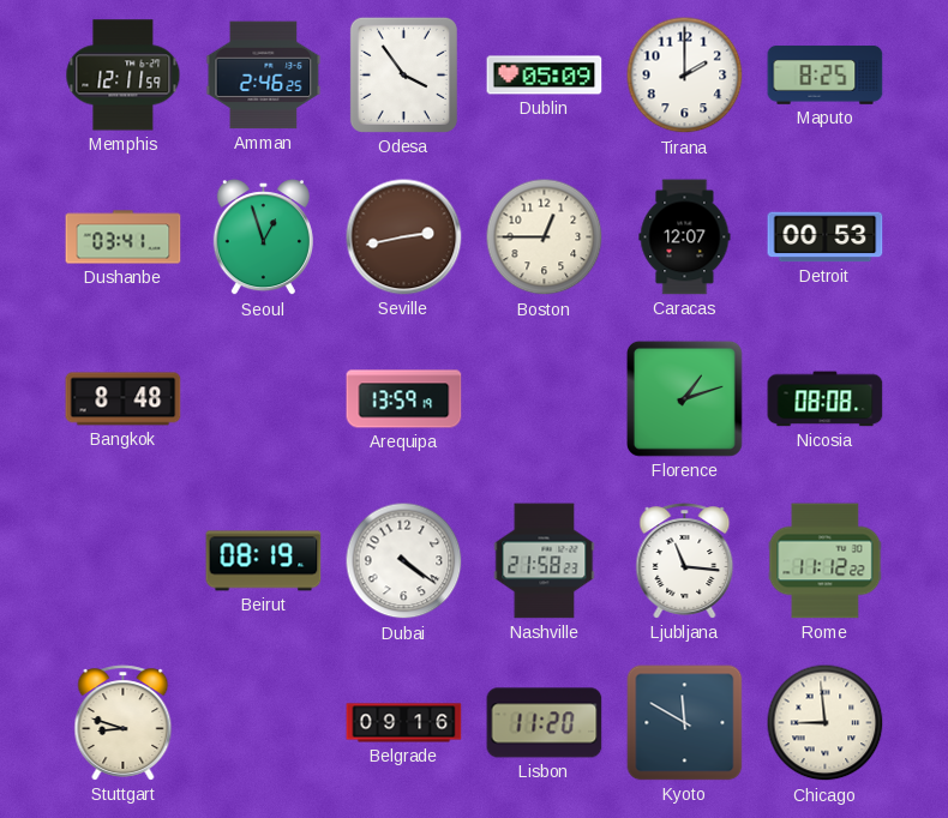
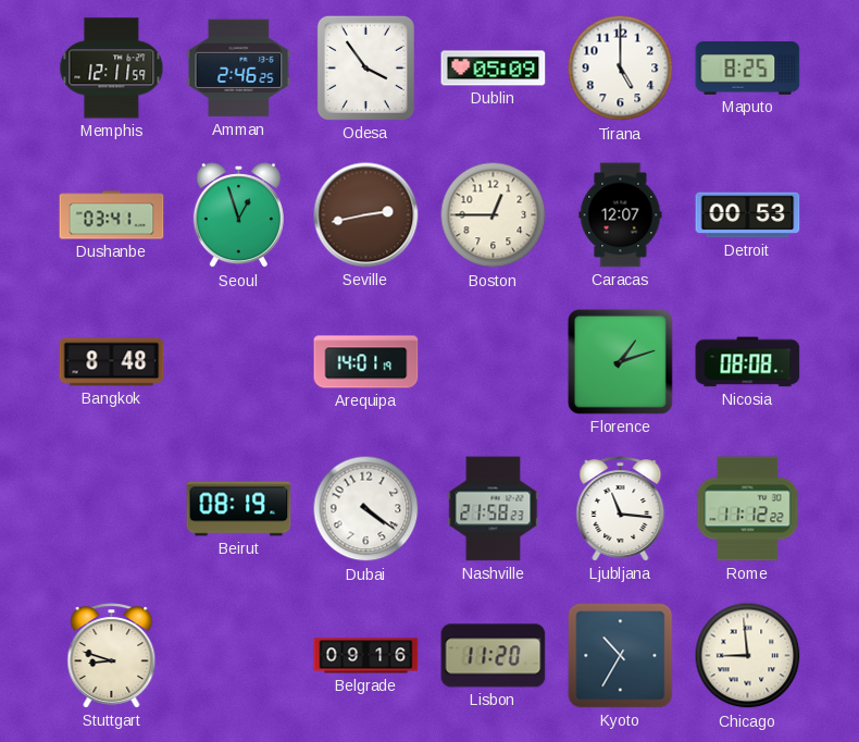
Tirana: 2:00 -> 5:00 (621, 69)
Arequipa: 13:59 -> 14:01 (366, 362)
Kyoto: 11:50 -> 10:35 (621, 656)
